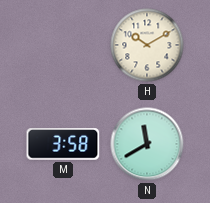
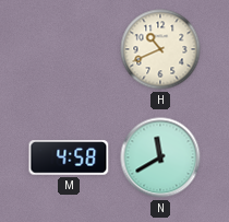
H: 10:10 -> 10:41 (160, 49)
M: 3:58 -> 4:58 (69, 157)
